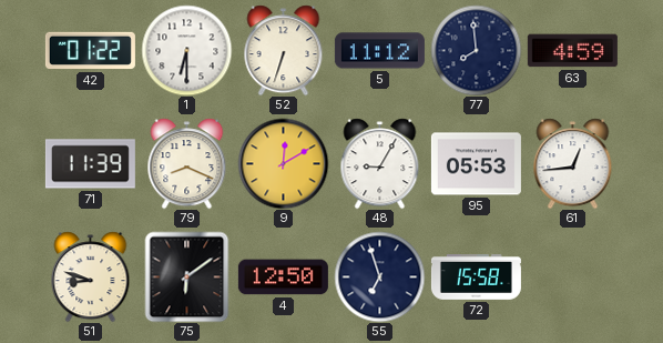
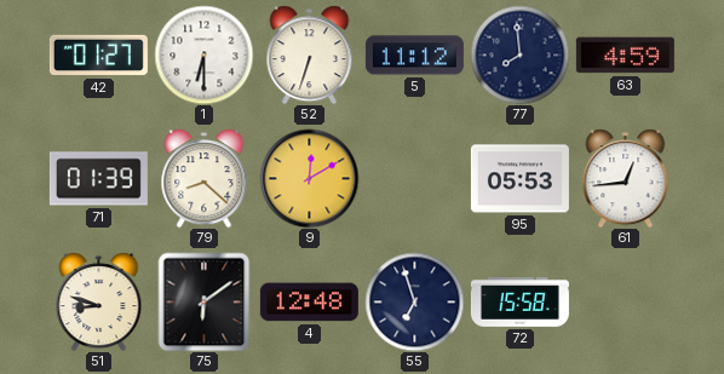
42: 01:22 -> 01:27 (98, 56)
71: 11:39 -> 01:39 (98, 179)
79: 8:19 -> 8:22 (205, 178)
48: 9:05 -> none (380, 163)
4: 12:50 -> 12:48 (309, 303)
